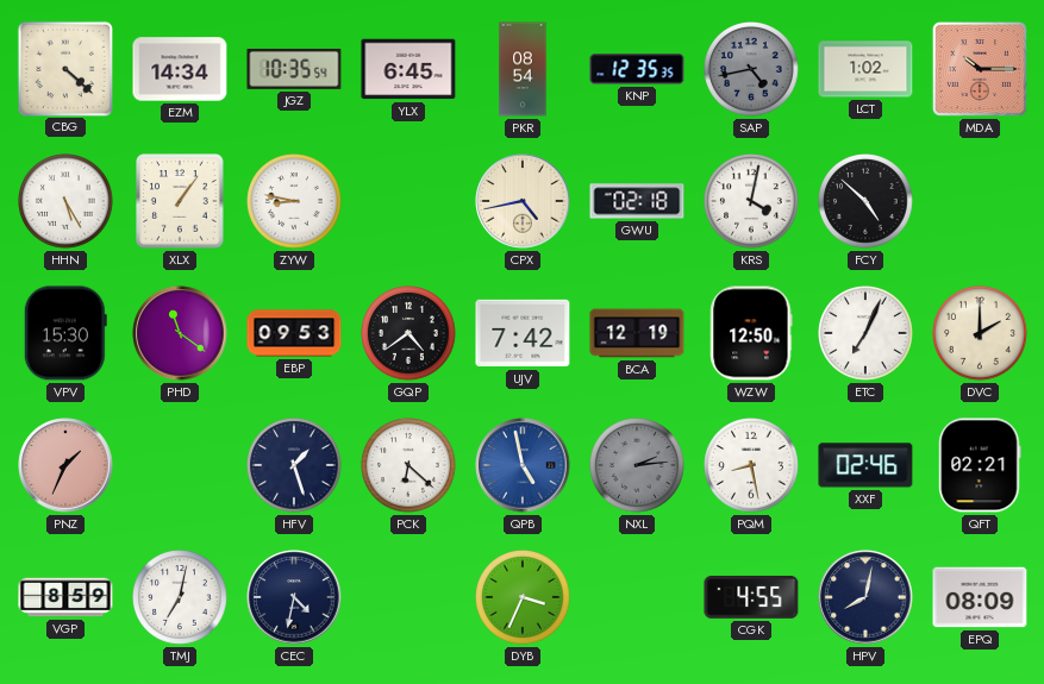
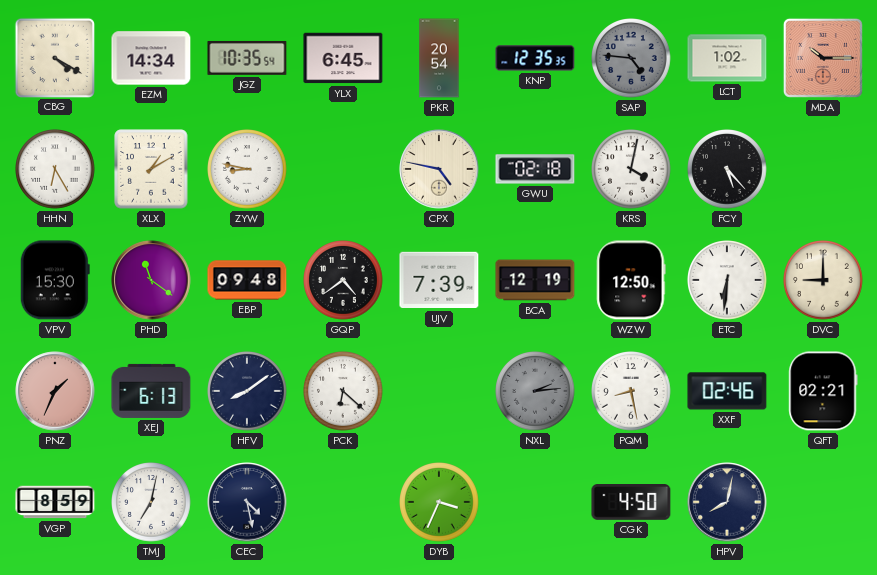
CBG: 4:22 -> 4:20 (54, 57)
PKR: 08:54 -> 20:54 (439, 58)
SAP: 4:43 -> 4:46 (632, 59)
HHN: 5:25 -> 6:25 (56, 170)
XLX: 1:06 -> 1:10 (151, 169)
CPX: 4:43 -> 4:47 (439, 169)
FCY: 4:52 -> 5:23 (728, 170)
EBP: 09:53 -> 09:48 (247, 280)
UJV: 7:42 -> 7:39 (439, 280)
ETC: 7:04 -> 6:31 (728, 281)
DVC: 2:00 -> 9:00 (824, 281)
XEJ: none -> 6:13 (151, 391)
HFV: 1:27 -> 8:09 (248, 392)
QPB: 4:58 -> none (523, 465)
CEC: 4:32 -> 4:28 (247, 502)
CGK: 4:55 -> 4:50 (631, 503)
EPQ: 08:09 -> none (980, 597)
